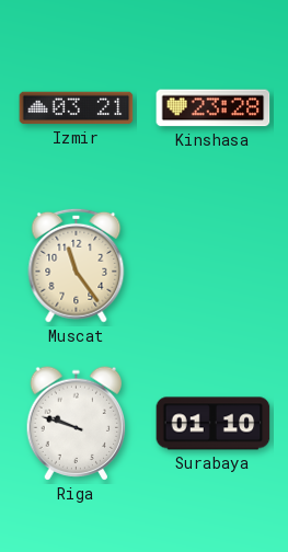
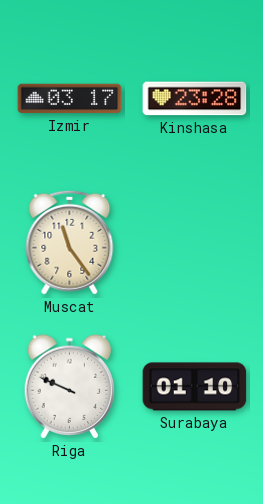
Izmir: 03:21 -> 03:17 (70, 99)
Riga: 9:48 -> 9:49 (70, 387)
